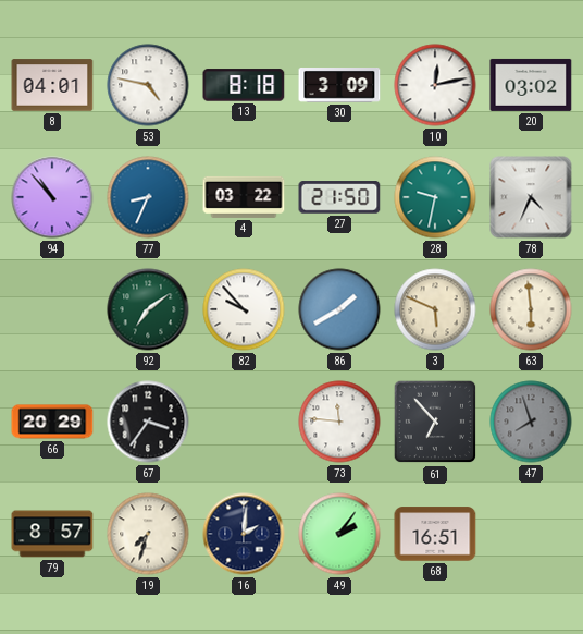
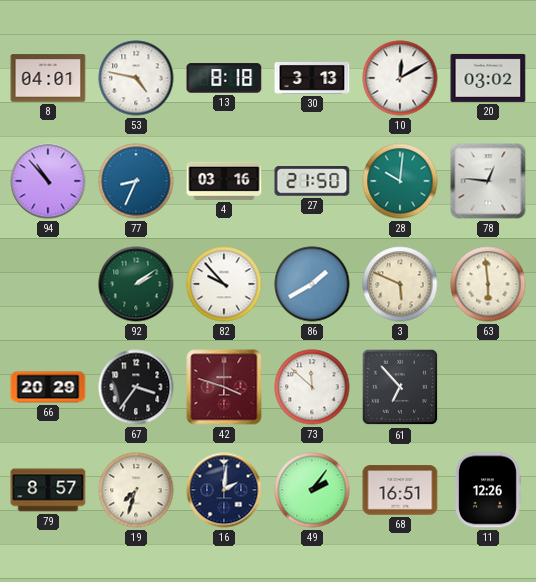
30: 3:09 -> 3:13 (312, 79)
10: 12:13 -> 12:10 (400, 78)
4: 03:22 -> 03:16 (224, 181)
28: 9:32 -> 10:01 (400, 181)
78: 4:34 -> 12:46 (488, 181)
92: 7:09 -> 2:09 (136, 284)
42: none -> 3:48 (224, 387)
73: 11:46 -> 11:52 (312, 387)
47: 7:57 -> none (531, 422)
11: none -> 12:26 (488, 490)
